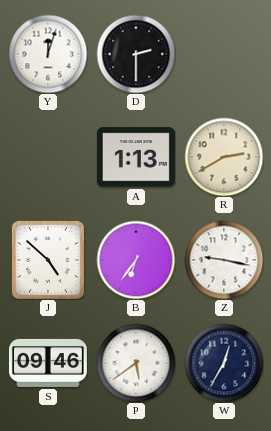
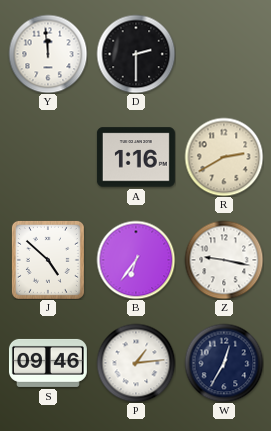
Y: 12:03 -> 11:59 (48, 54)
A: 1:13 -> 1:16 (136, 157)
P: 5:39 -> 1:14 (136, 363)
